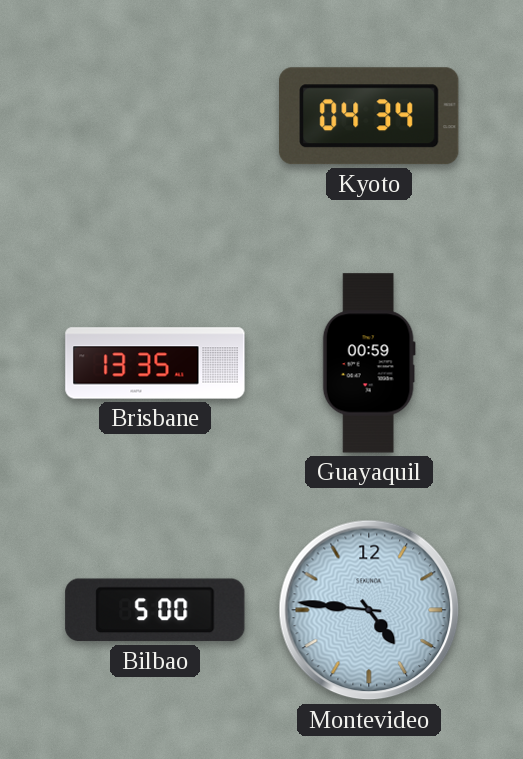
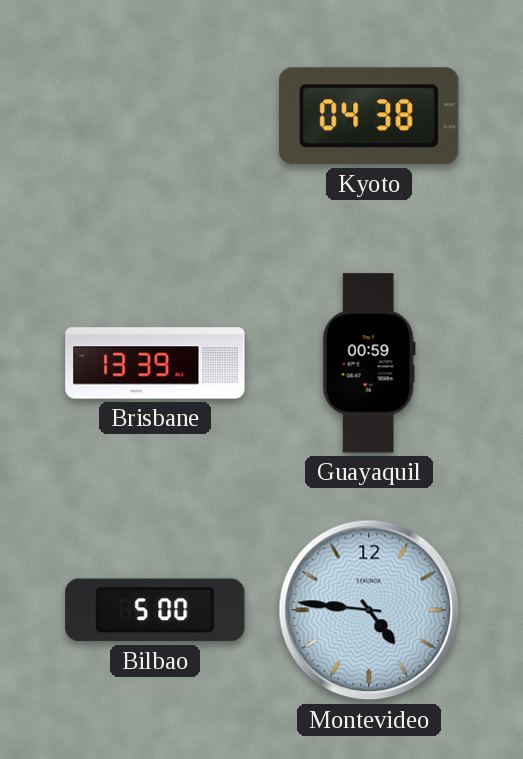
Kyoto: 04:34 -> 04:38 (369, 116)
Brisbane: 13:35 -> 13:39 (155, 363)
